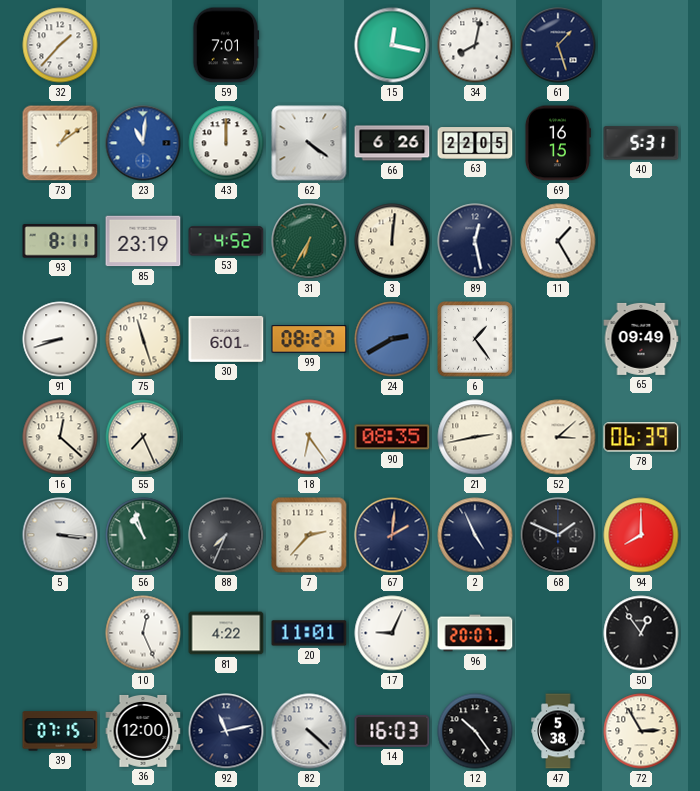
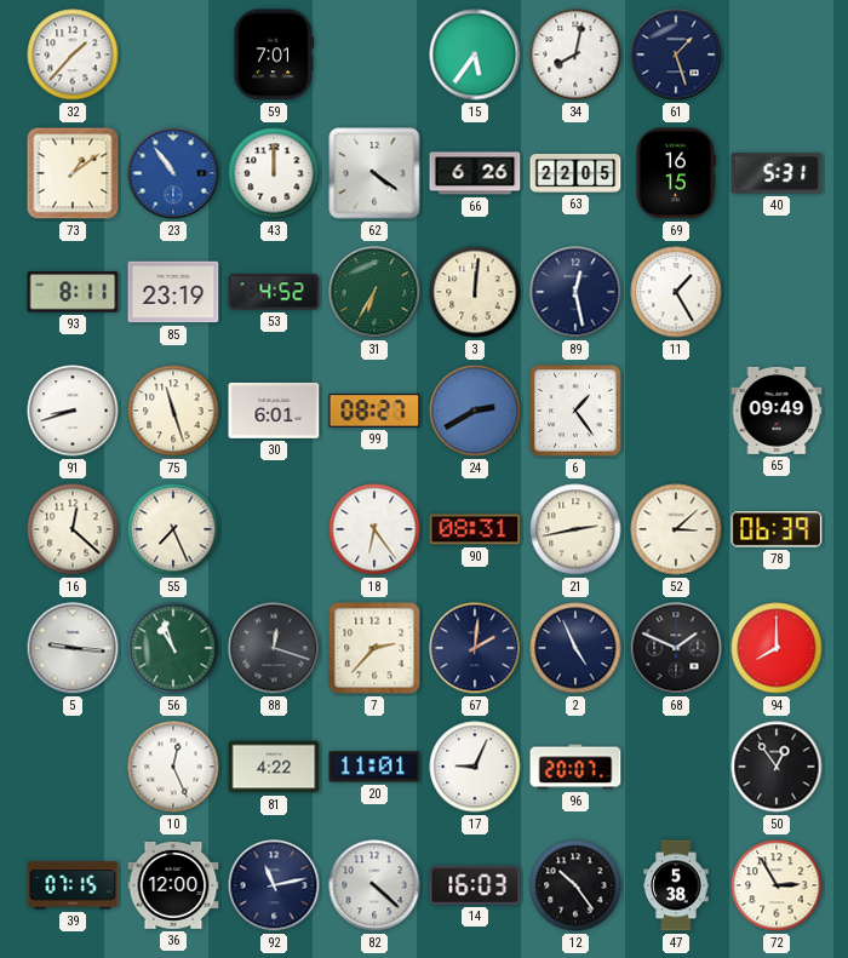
15: 12:17 -> 5:36 (475, 55)
23: 11:01 -> 10:54 (173, 173)
90: 08:35 -> 08:31 (475, 529)
5: 3:16 -> 9:16 (73, 648)
88: 7:34 -> 12:18 (274, 648)
